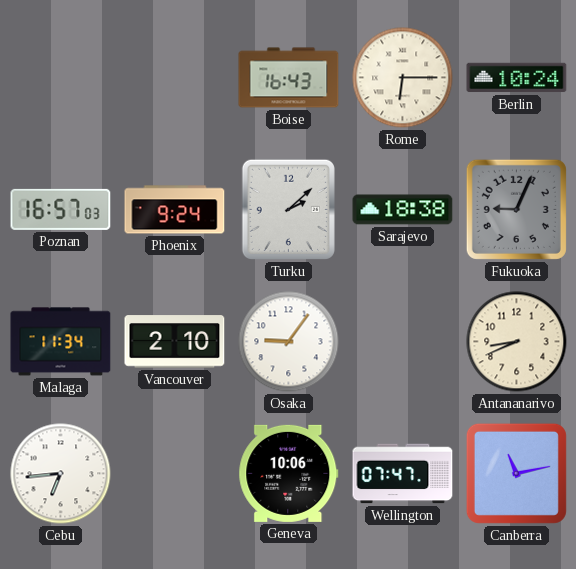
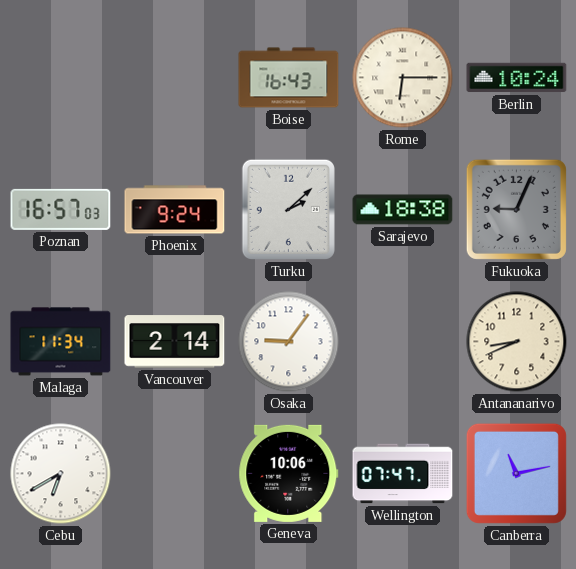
Vancouver: 2:10 -> 2:14 (175, 342)
Cebu: 6:44 -> 6:40 (61, 474)
